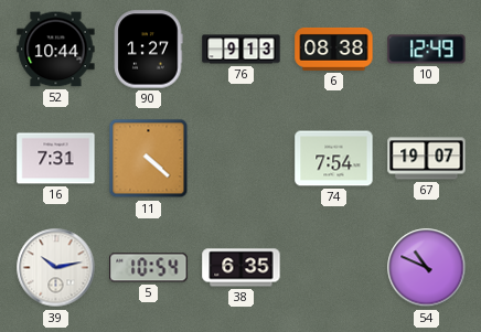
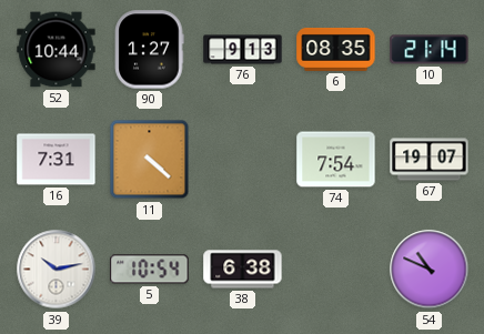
6: 08:38 -> 08:35 (336, 49)
10: 12:49 -> 21:14 (430, 50)
38: 6:35 -> 6:38 (243, 270)
